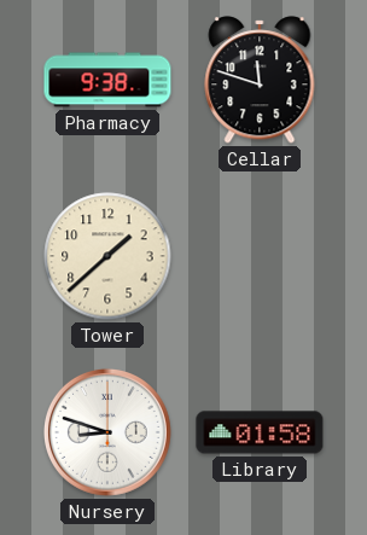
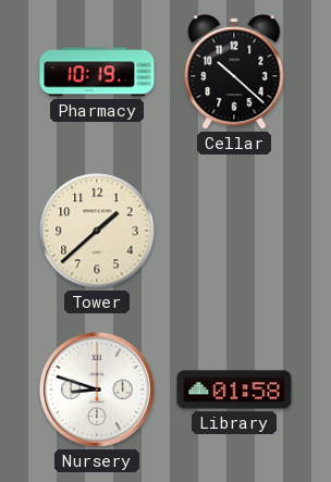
Pharmacy: 9:38 -> 10:19 (97, 72)
Cellar: 11:48 -> 10:22 (234, 72)
